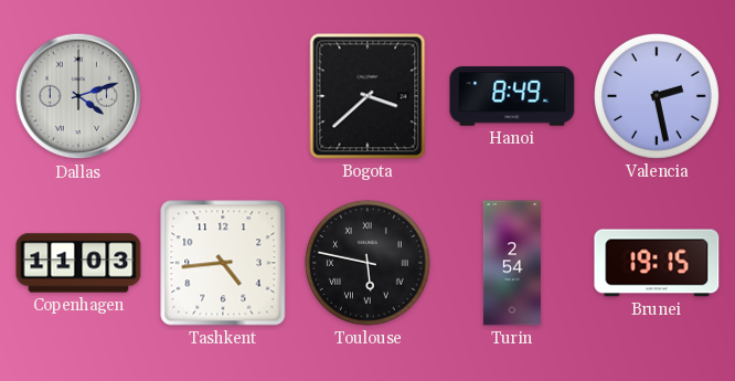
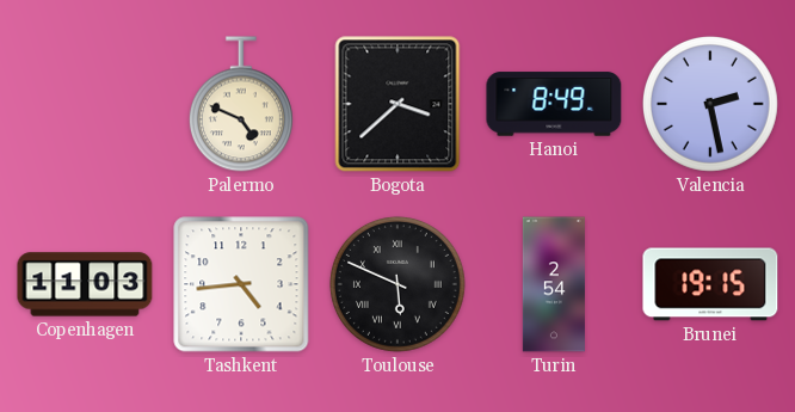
Dallas: 4:12 -> none (78, 96)
Palermo: none -> 4:49 (241, 104)
Toulouse: 5:47 -> 5:49 (397, 284)
